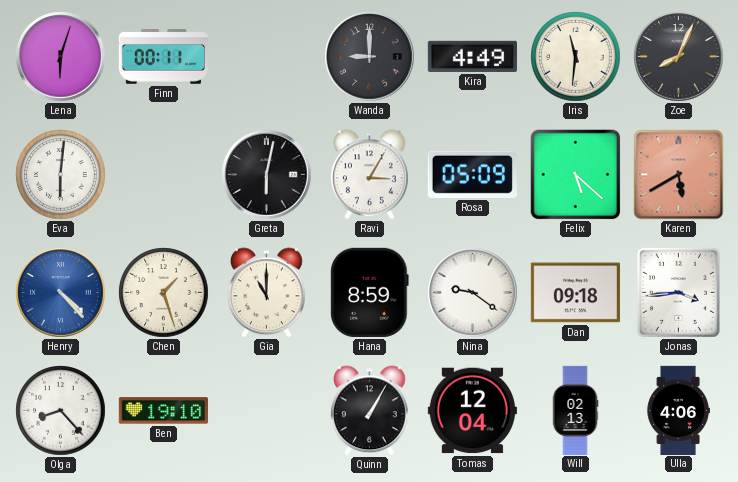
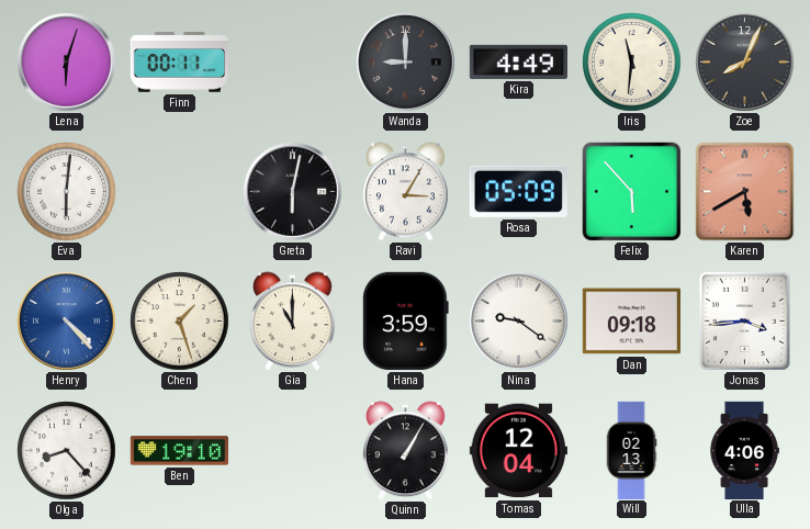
Felix: 5:22 -> 5:53 (632, 192)
Hana: 8:59 -> 3:59 (406, 320)
